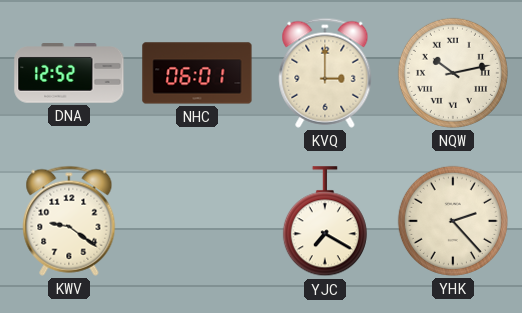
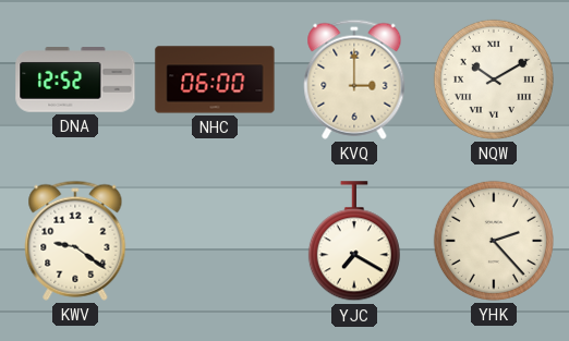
NHC: 06:01 -> 06:00 (215, 80)
NQW: 10:13 -> 10:10 (494, 80)
